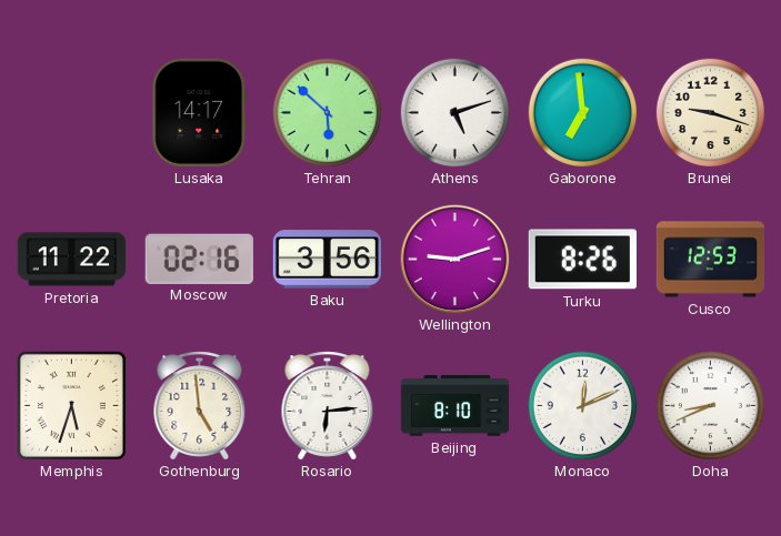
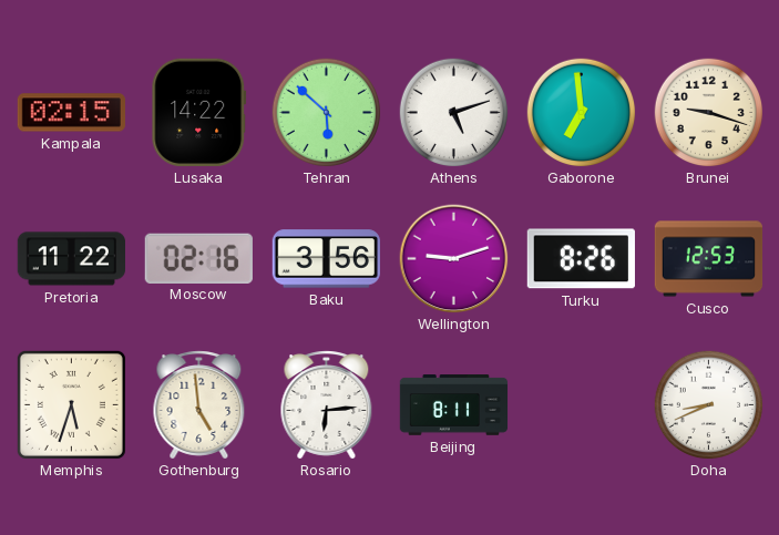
Kampala: none -> 02:15 (71, 113)
Lusaka: 14:17 -> 14:22 (199, 112)
Beijing: 8:10 -> 8:11 (454, 405)
Monaco: 12:11 -> none (583, 406)
